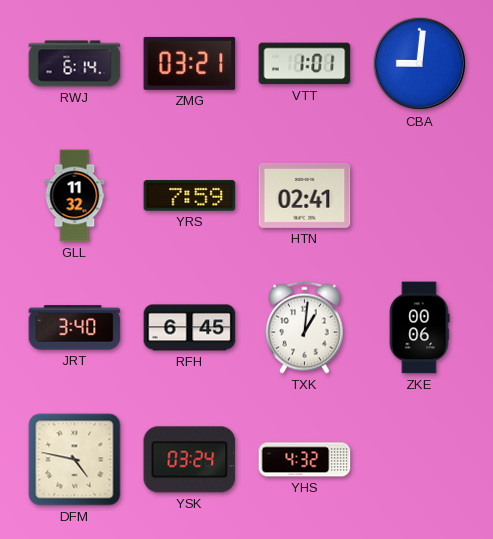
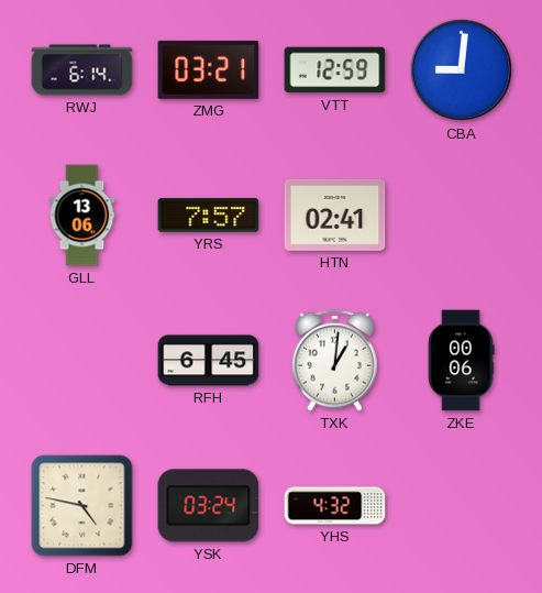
VTT: 1:01 -> 12:59 (335, 70)
GLL: 11:32 -> 13:06 (82, 216)
YRS: 7:59 -> 7:57 (209, 216)
JRT: 3:40 -> none (75, 328)
